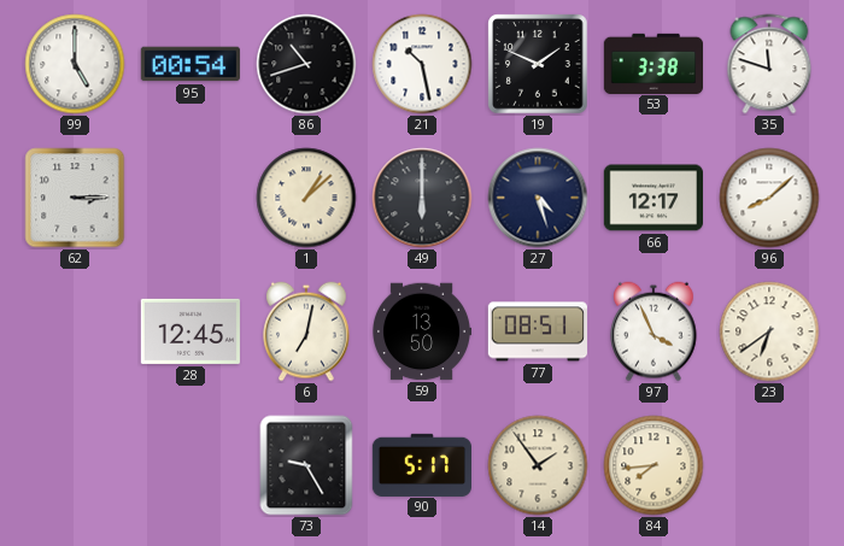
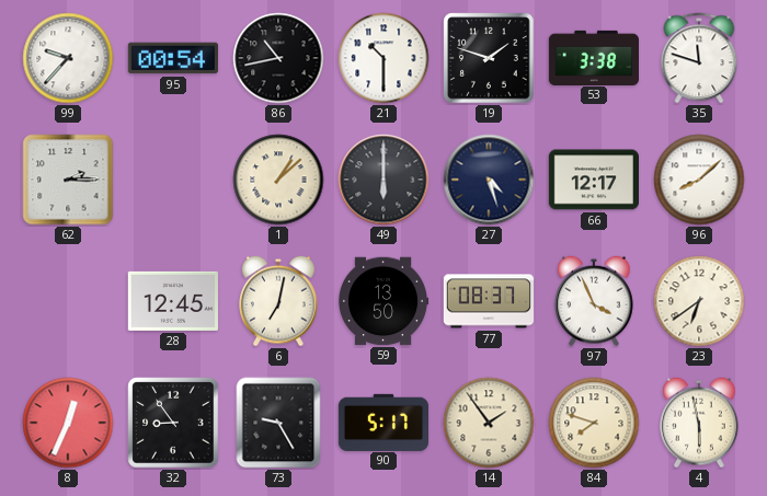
99: 5:00 -> 9:37 (68, 58)
86: 10:42 -> 10:43 (278, 58)
21: 10:28 -> 10:30 (383, 58)
19: 1:49 -> 1:48 (489, 58)
62: 3:15 -> 2:15 (68, 180)
77: 08:51 -> 08:37 (488, 301)
8: none -> 12:34 (68, 423)
32: none -> 8:54 (173, 423)
84: 7:44 -> 7:48 (594, 423)
4: none -> 5:58 (699, 423)
